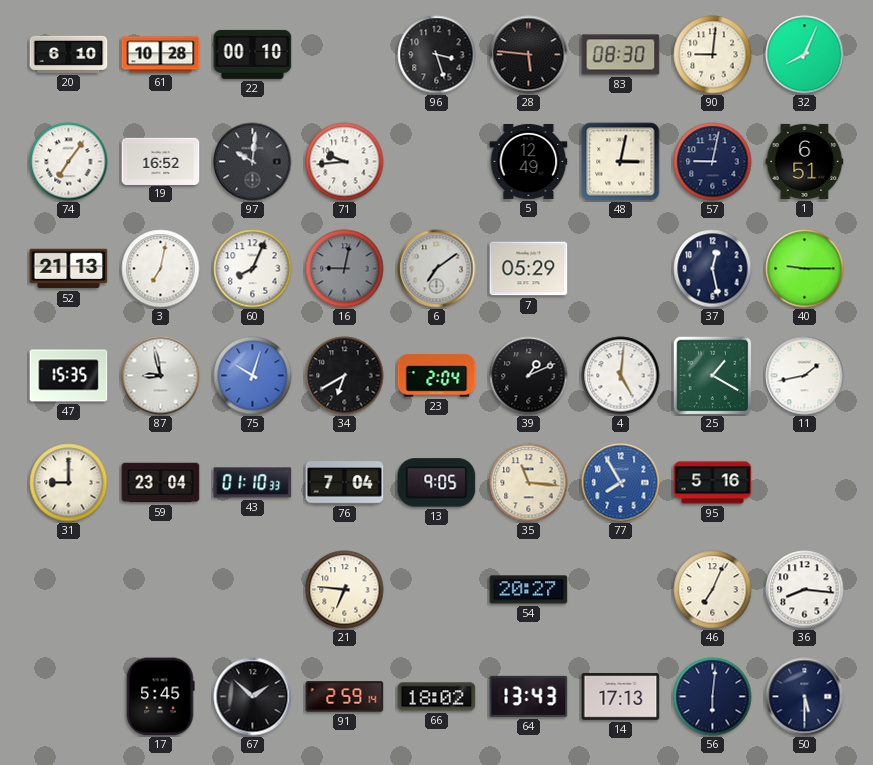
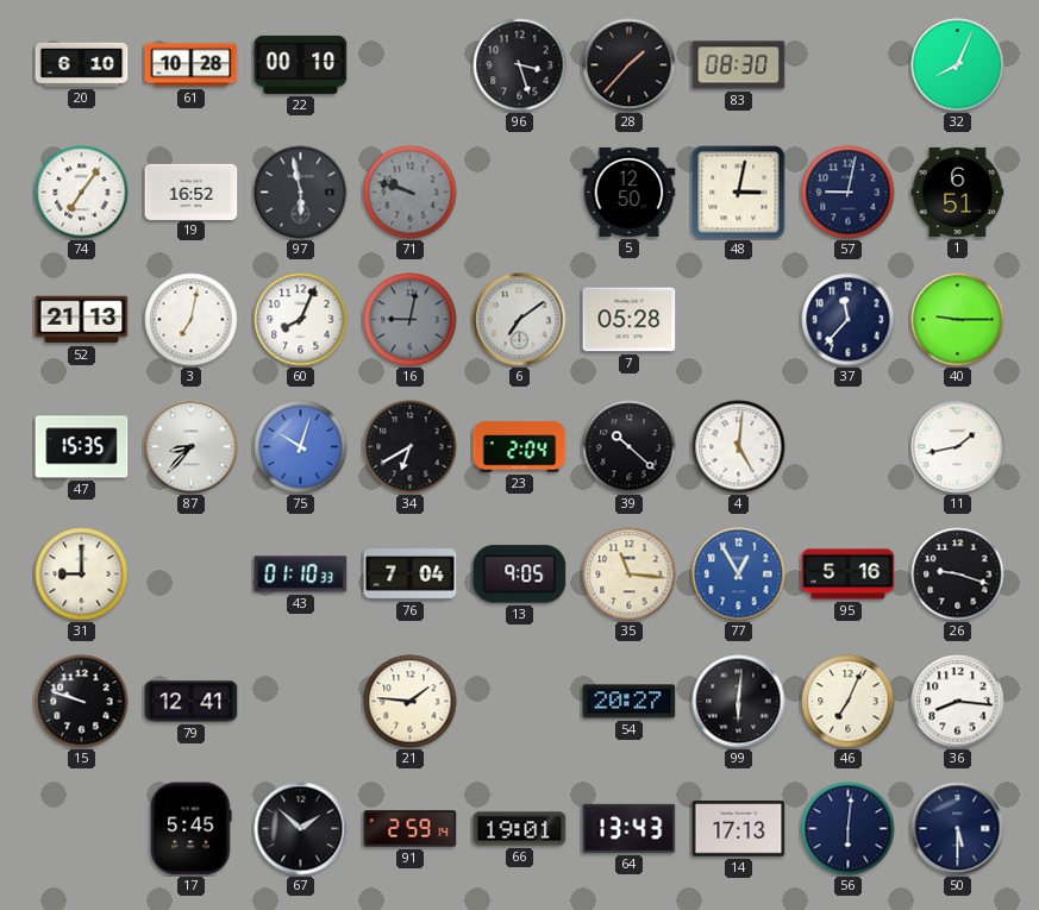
28: 5:46 -> 1:37 (630, 65)
90: 9:01 -> none (713, 55)
97: 10:01 -> 5:58 (301, 193)
71: 9:44 -> 9:48 (411, 193)
71 dial: white -> grey (411, 193)
5: 12:49 -> 12:50 (630, 192)
7: 05:29 -> 05:28 (630, 320)
37: 12:28 -> 11:37 (849, 320)
87: 8:58 -> 8:37 (192, 447)
39: 1:11 -> 10:22 (630, 447)
25: 1:20 -> none (712, 375)
59: 23:04 -> none (161, 483)
77: 7:55 -> 12:55 (739, 575)
26: none -> 9:18 (958, 575)
15: none -> 9:48 (82, 702)
79: none -> 12:41 (192, 702)
21: 6:46 -> 1:46 (411, 702)
99: none -> 6:01 (739, 702)
66: 18:02 -> 19:01 (520, 829)
